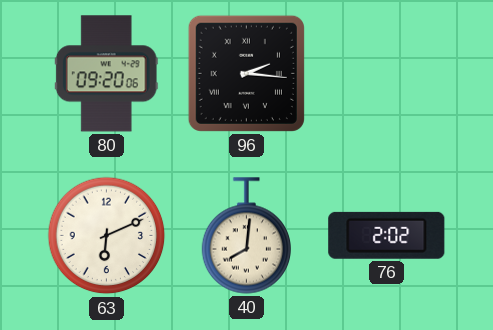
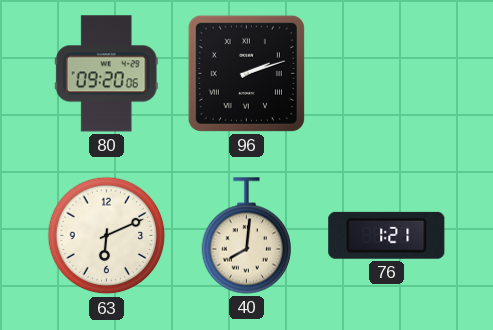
96: 2:16 -> 2:12 (246, 73)
76: 2:02 -> 1:21 (387, 235)
